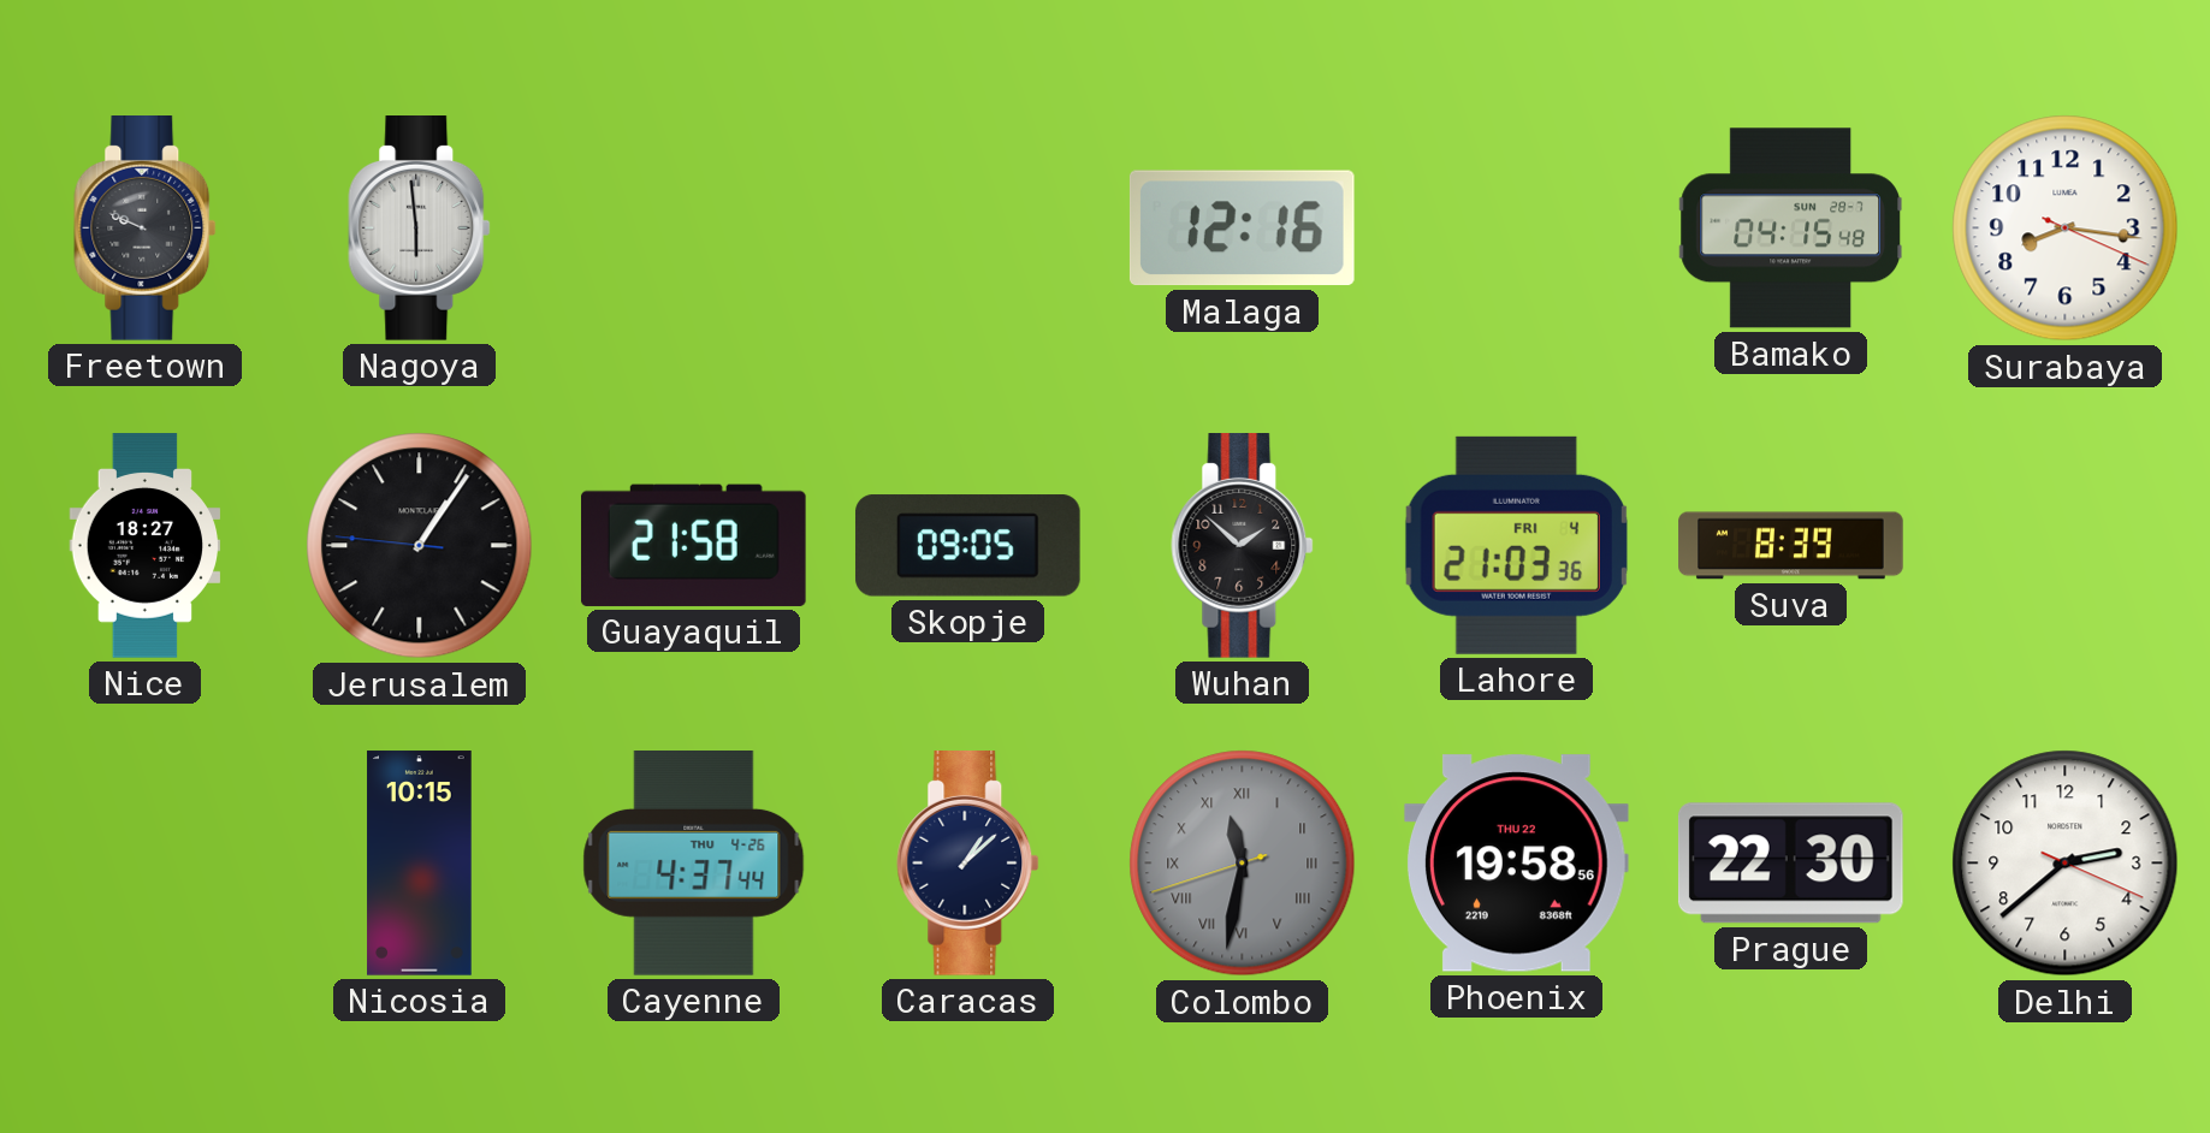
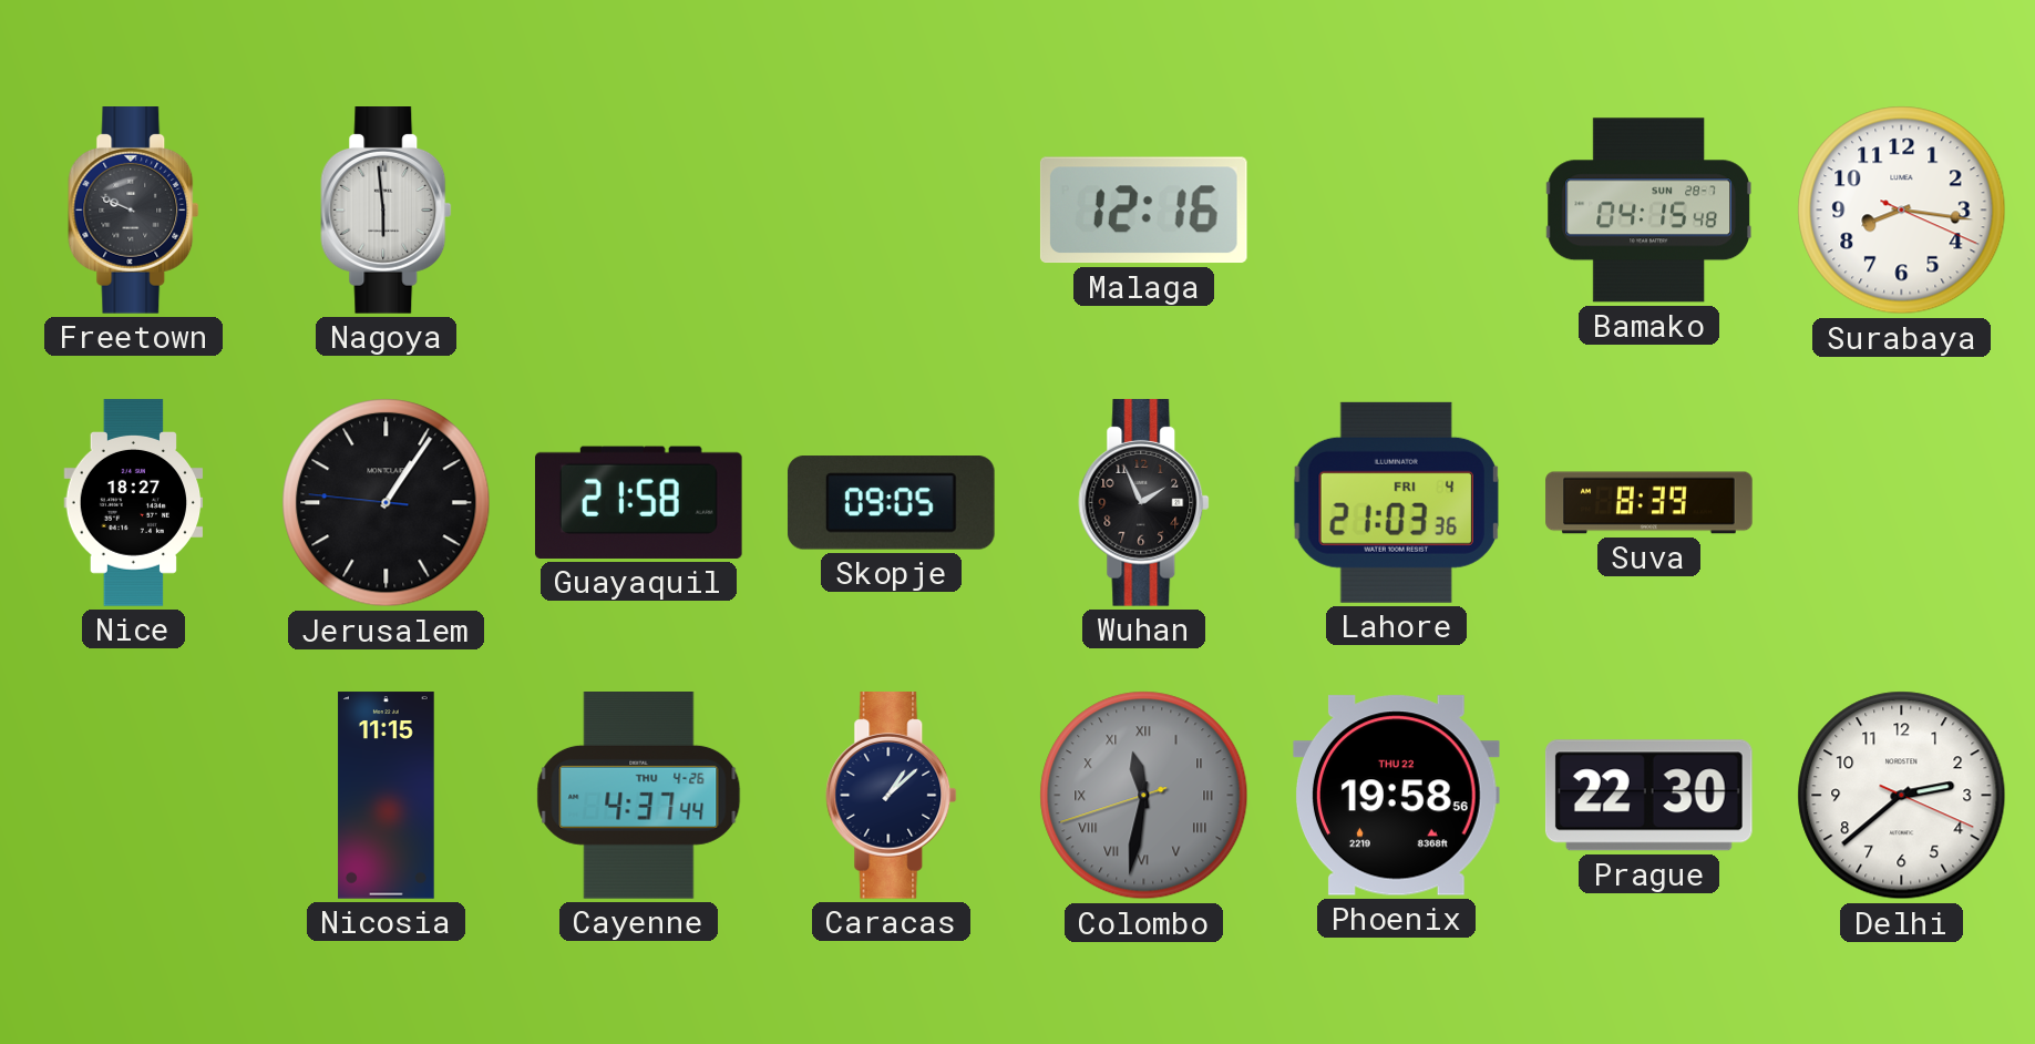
Wuhan: 1:52 -> 1:56 (1144, 503)
Nicosia: 10:15 -> 11:15 (387, 796)
